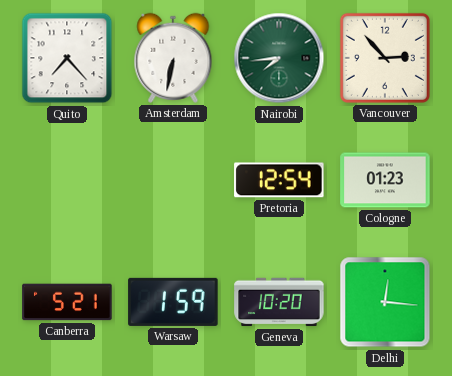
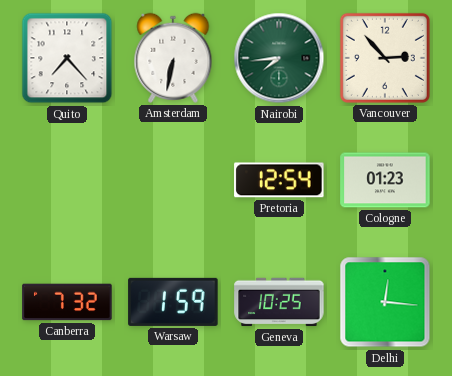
Canberra: 5:21 -> 7:32 (67, 302)
Geneva: 10:20 -> 10:25 (279, 302)
